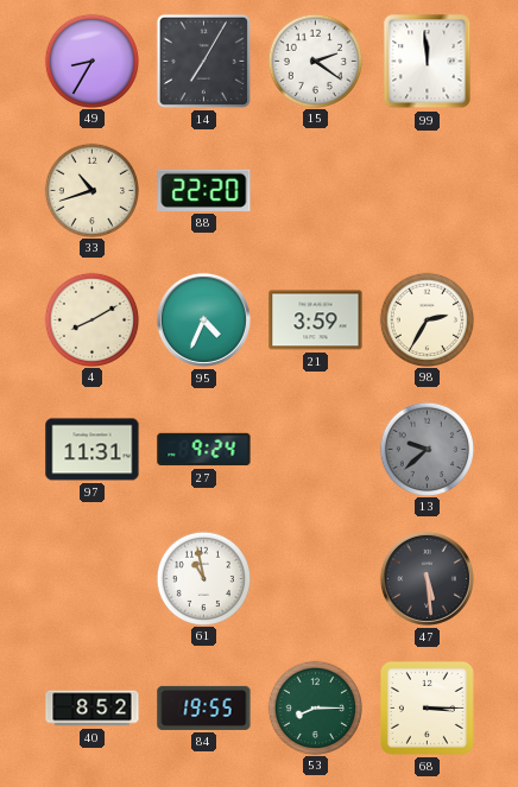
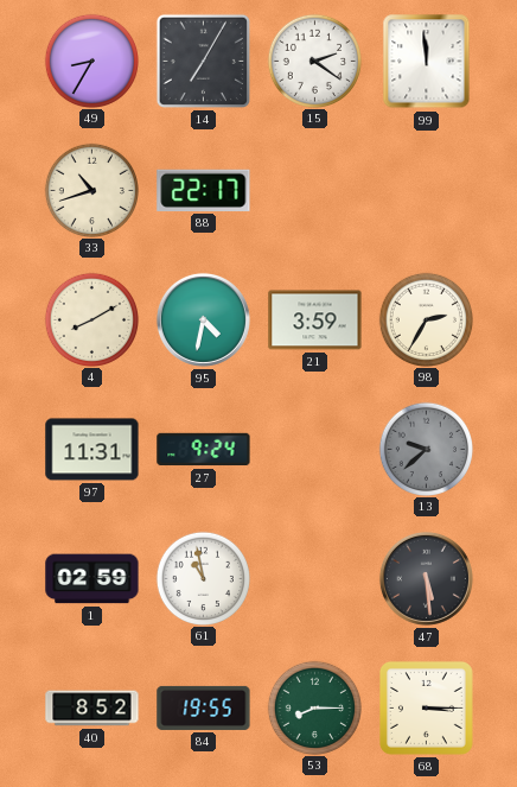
88: 22:20 -> 22:17 (204, 190)
95: 4:34 -> 4:32 (203, 319)
1: none -> 02:59 (92, 579)
